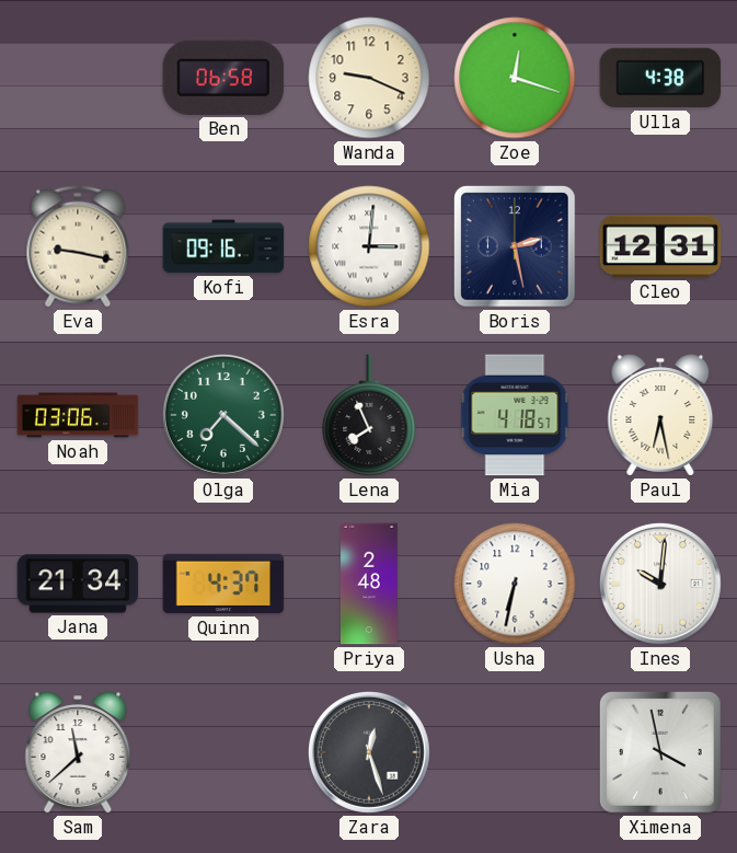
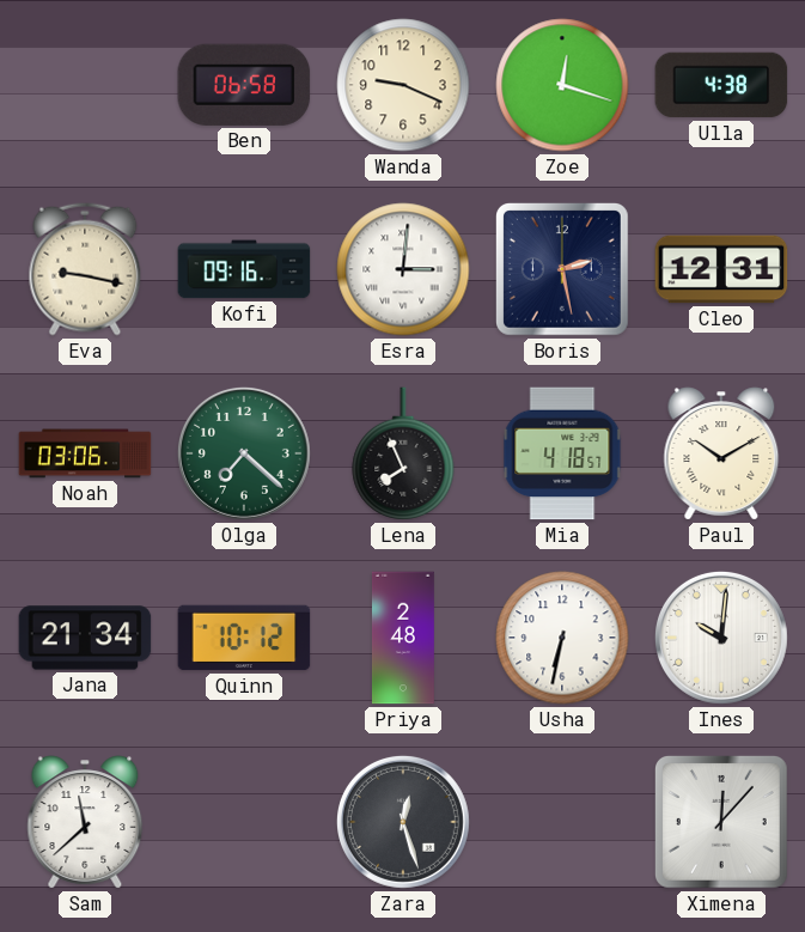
Paul: 6:28 -> 10:10 (721, 453)
Quinn: 4:37 -> 10:12 (244, 638)
Ximena: 3:58 -> 12:07 (722, 823)
